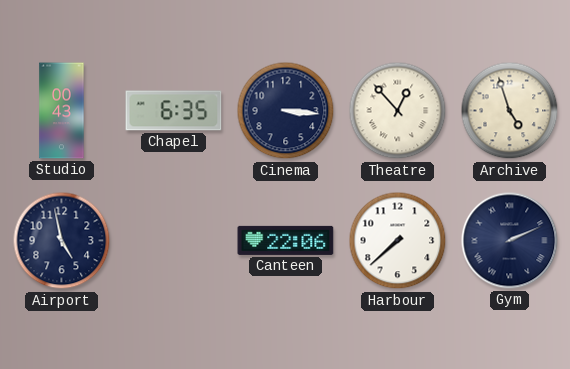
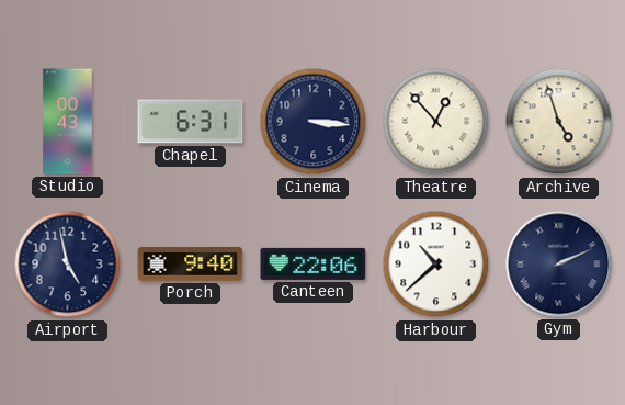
Chapel: 6:35 -> 6:31 (191, 122)
Porch: none -> 9:40 (191, 263)
Harbour: 7:38 -> 10:38 (436, 265)
